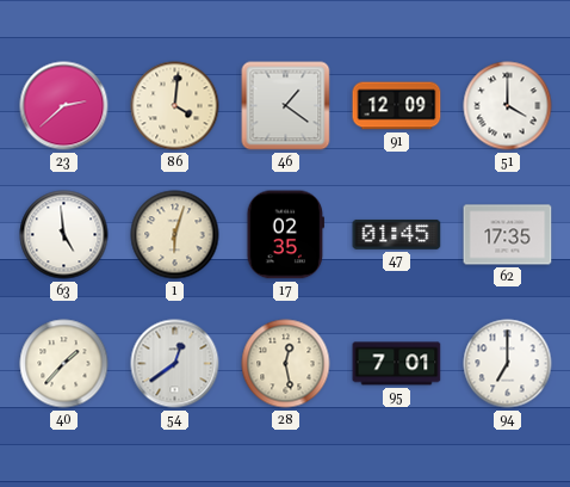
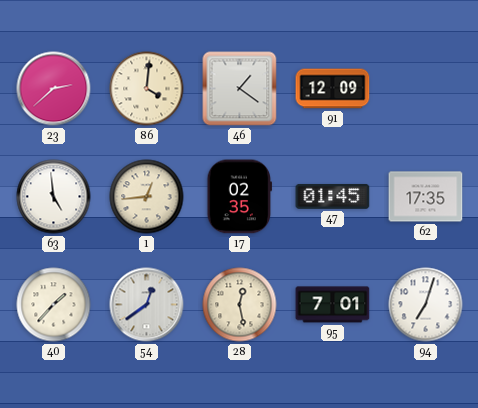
51: 4:00 -> none (508, 106)
1: 6:03 -> 12:44 (147, 197)
94: 7:00 -> 7:03 (426, 305)
